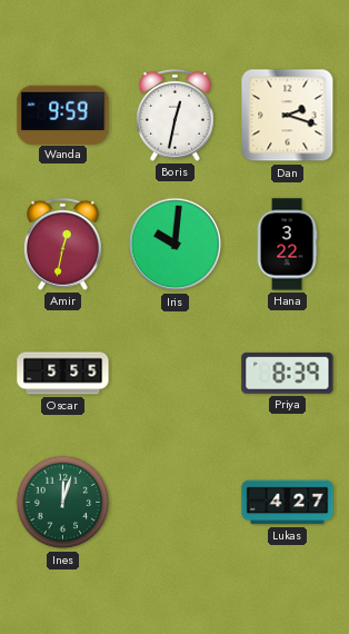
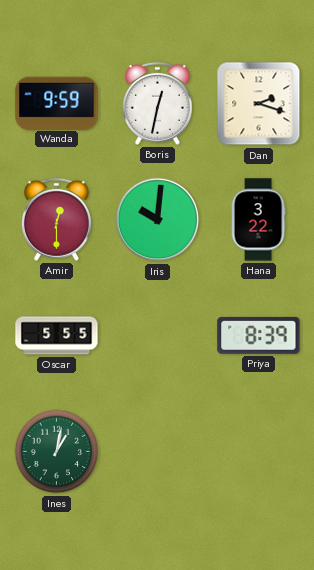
Amir: 12:32 -> 12:30 (56, 219)
Ines: 12:03 -> 1:02 (57, 452)
Lukas: 4:27 -> none (288, 503)
